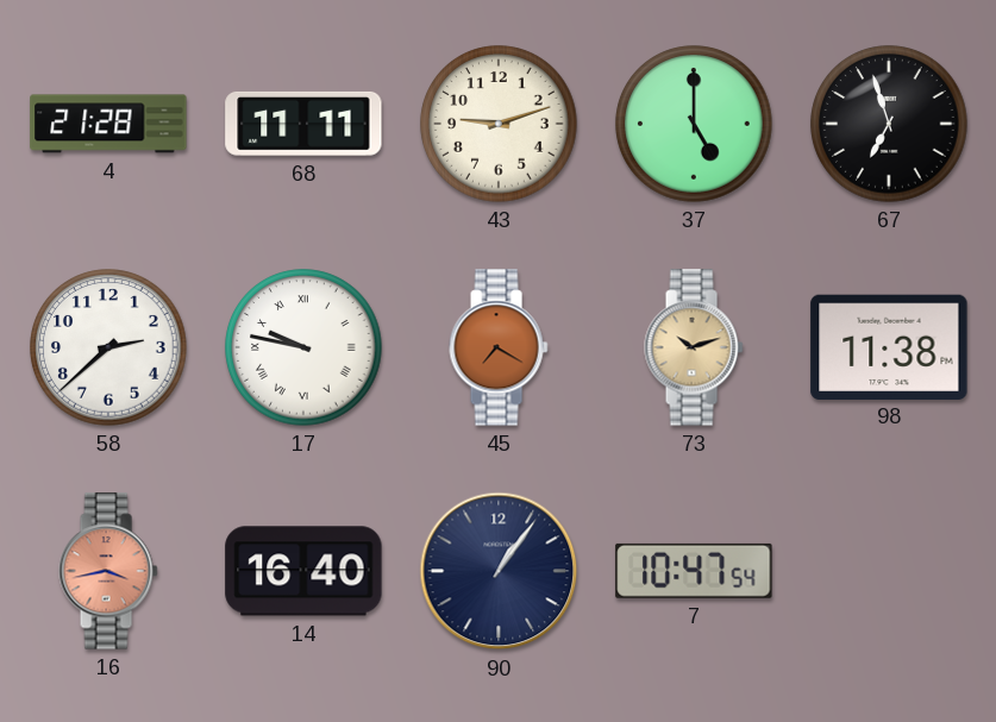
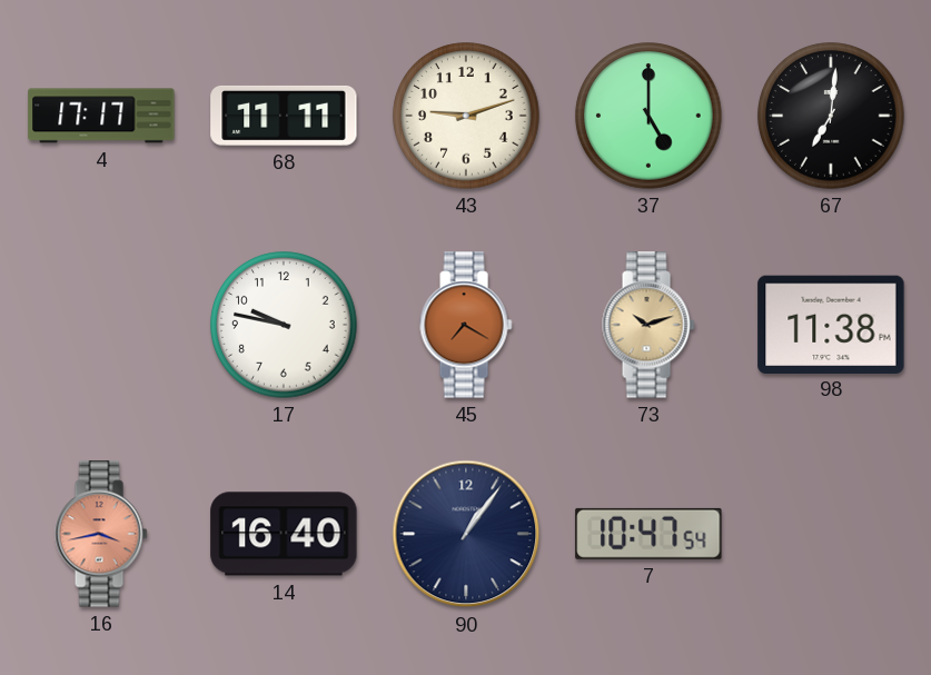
4: 21:28 -> 17:17 (101, 116)
67: 6:57 -> 7:01 (831, 116)
58: 2:38 -> none (108, 347)
17 numerals: Roman -> Arabic (284, 325)
